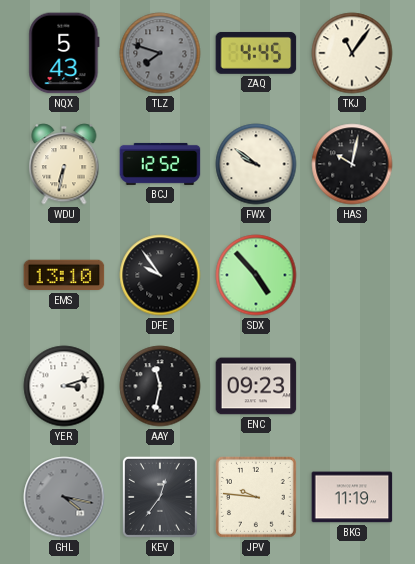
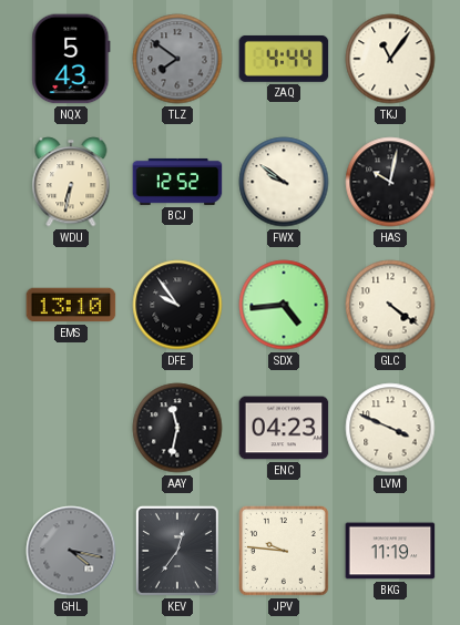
TLZ: 7:48 -> 7:51 (177, 59)
ZAQ: 4:45 -> 4:44 (284, 59)
SDX: 4:53 -> 4:44 (284, 305)
GLC: none -> 4:21 (390, 305)
YER: 3:12 -> none (64, 386)
ENC: 09:23 -> 04:23 (284, 428)
LVM: none -> 3:49 (390, 428)
